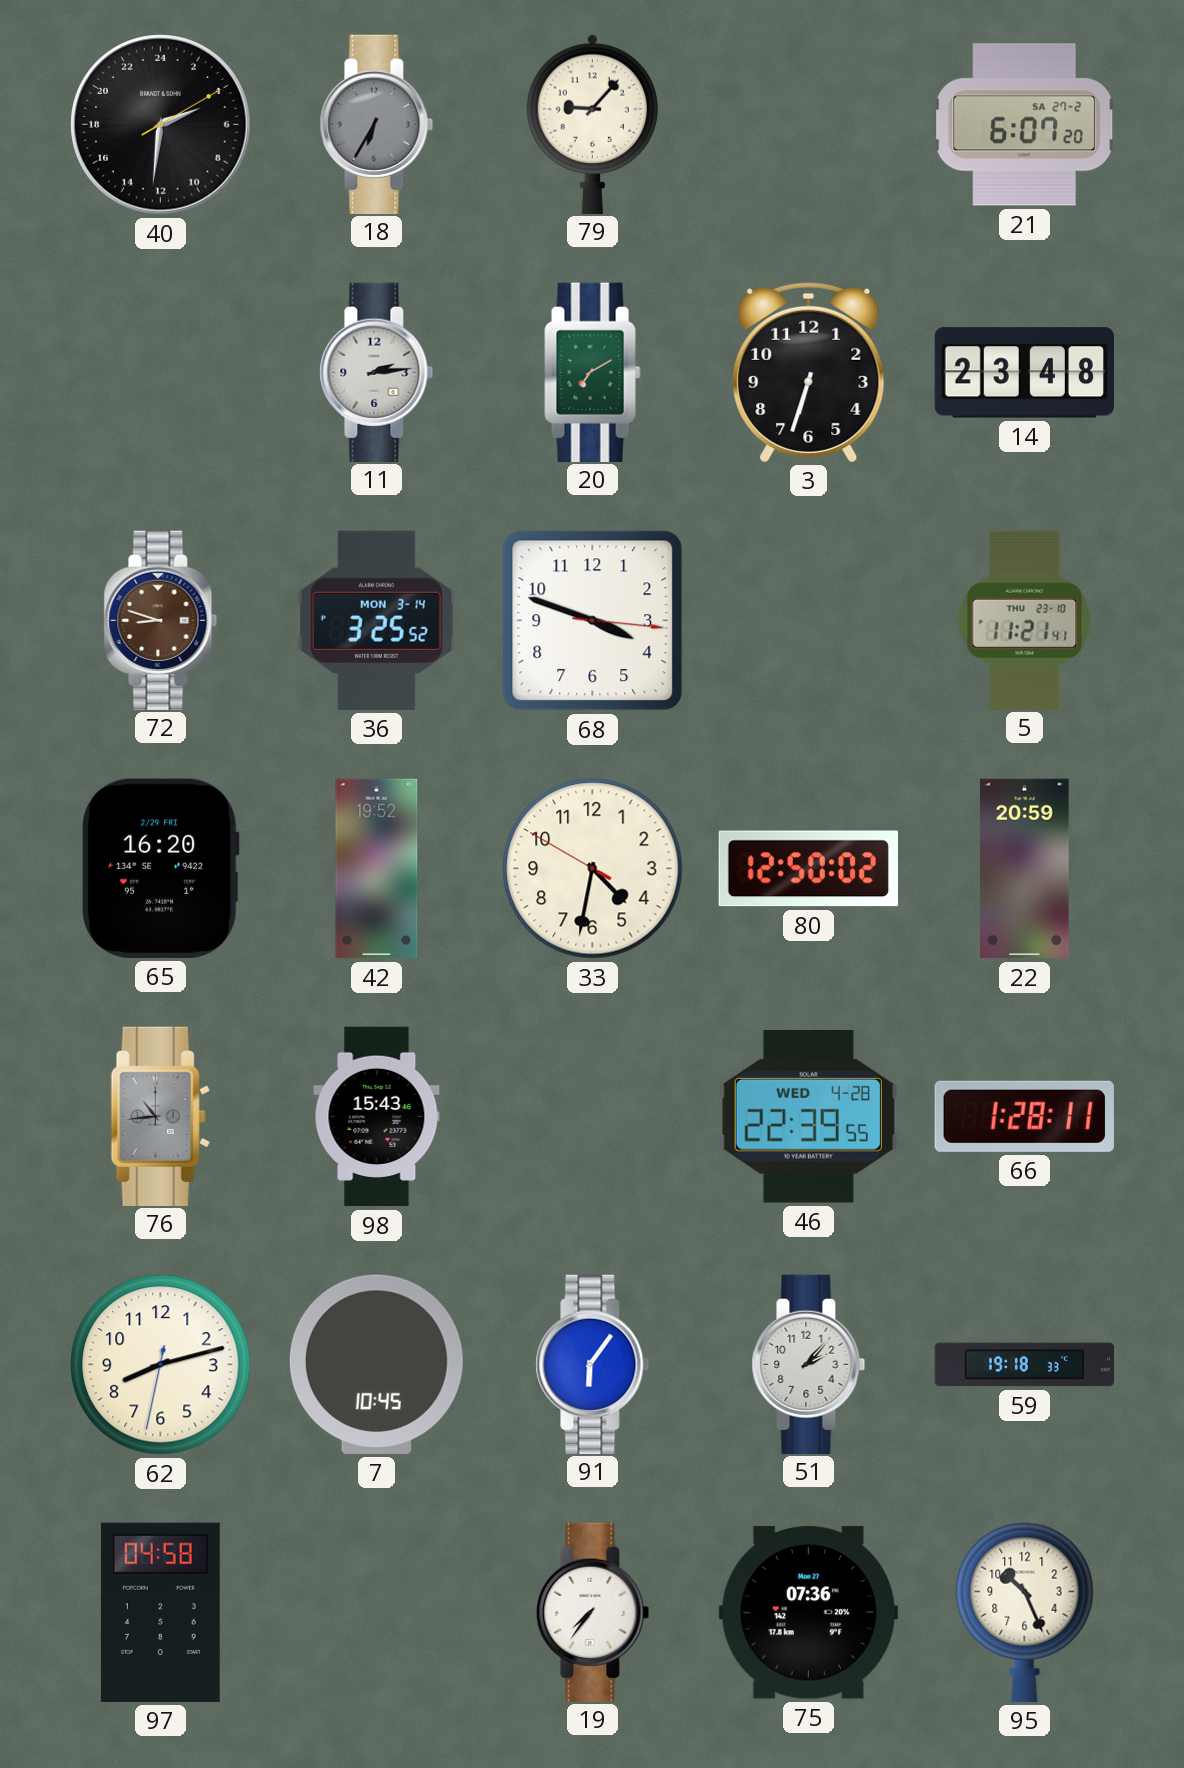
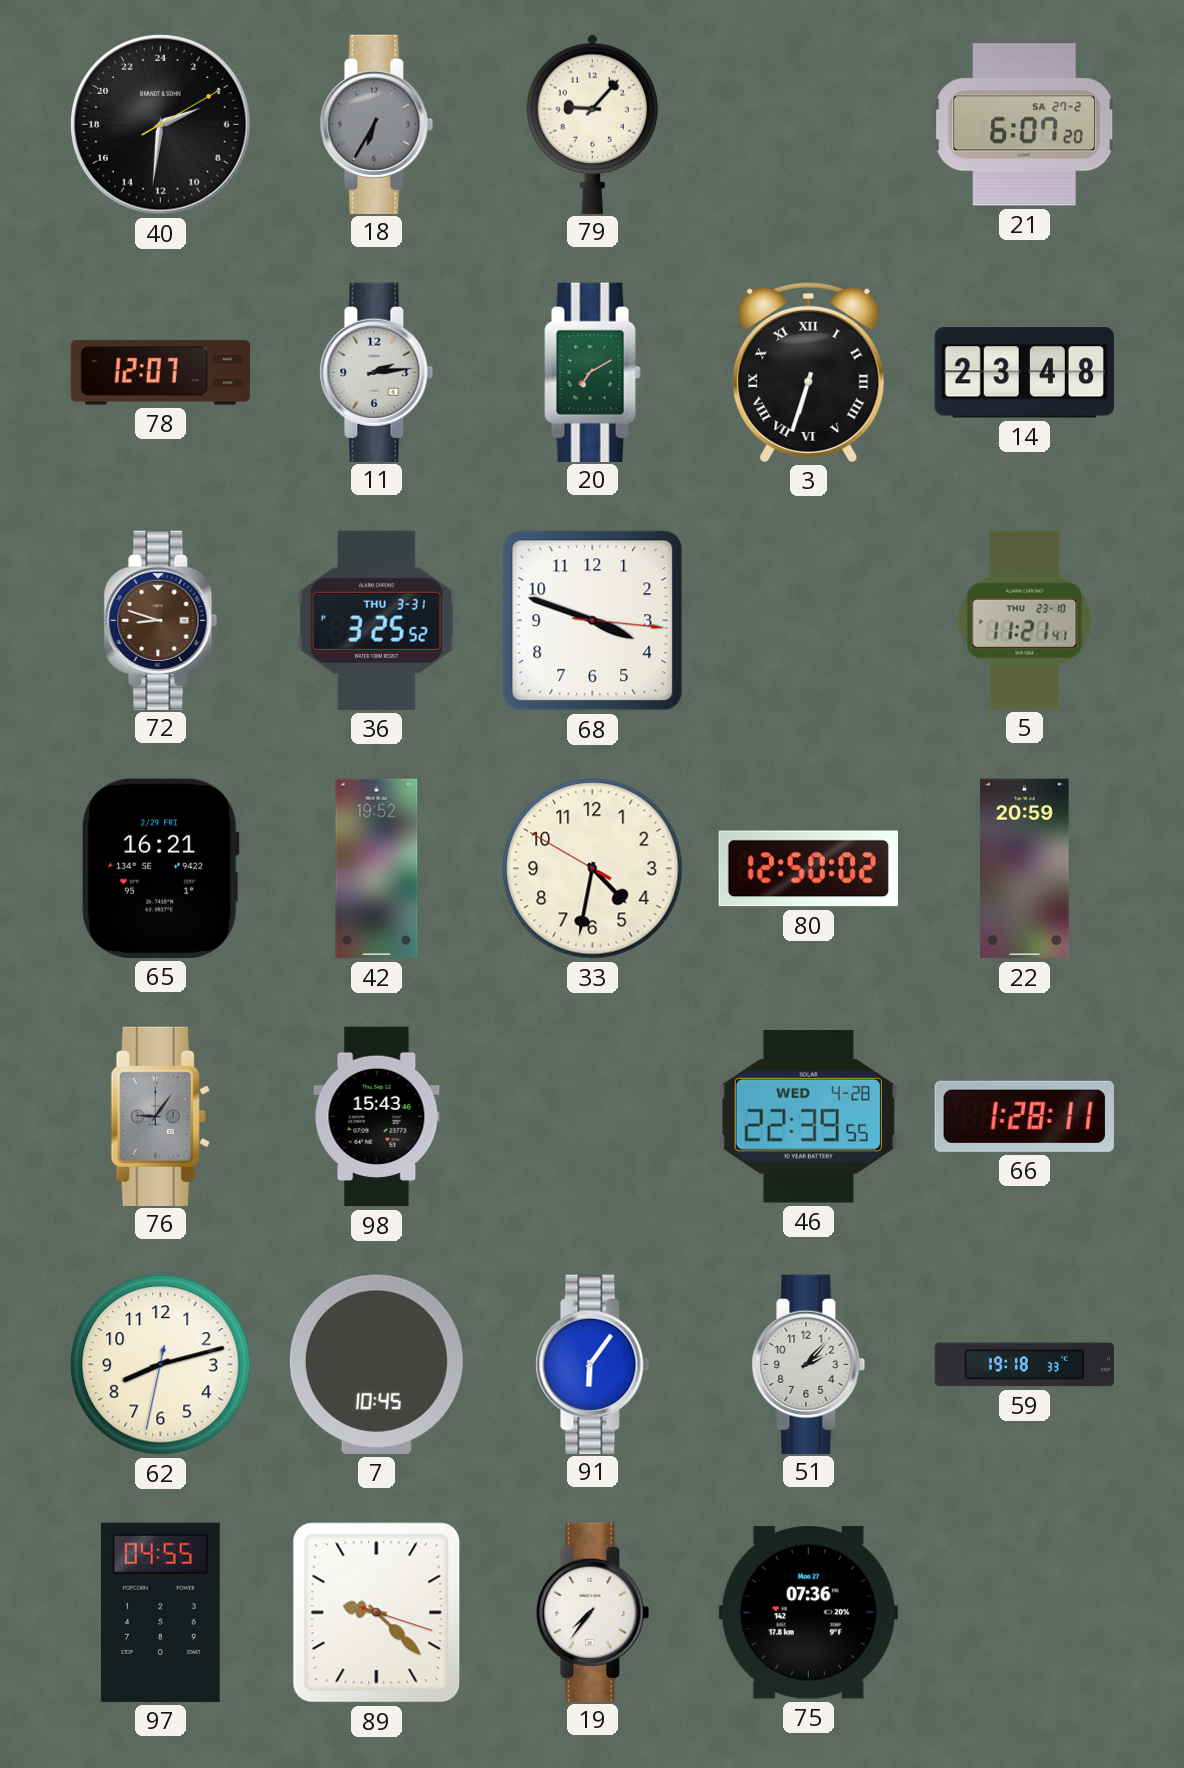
78: none -> 12:07 (160, 373)
3 numerals: Arabic -> Roman (809, 372)
36 date: MON 3-14 -> THU 3-31 (377, 620)
65: 16:20 -> 16:21 (160, 868)
76: 10:44 -> 9:06 (160, 1116)
97: 04:58 -> 04:55 (160, 1612)
89: none -> 9:22 (377, 1613)
95: 10:26 -> none (1025, 1612)
